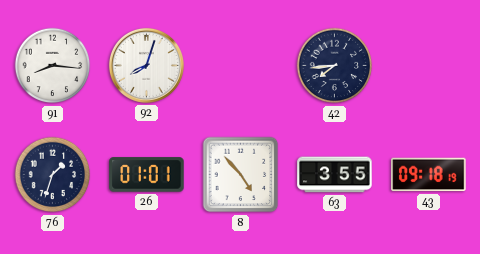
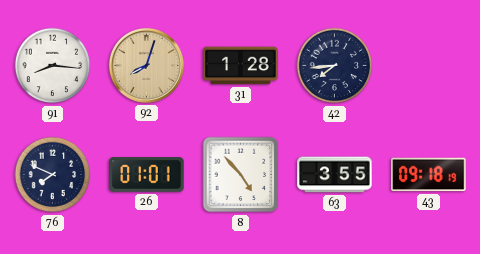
92 dial: white -> champagne (146, 65)
31: none -> 1:28 (241, 66)
76: 1:33 -> 7:49 (53, 175)
